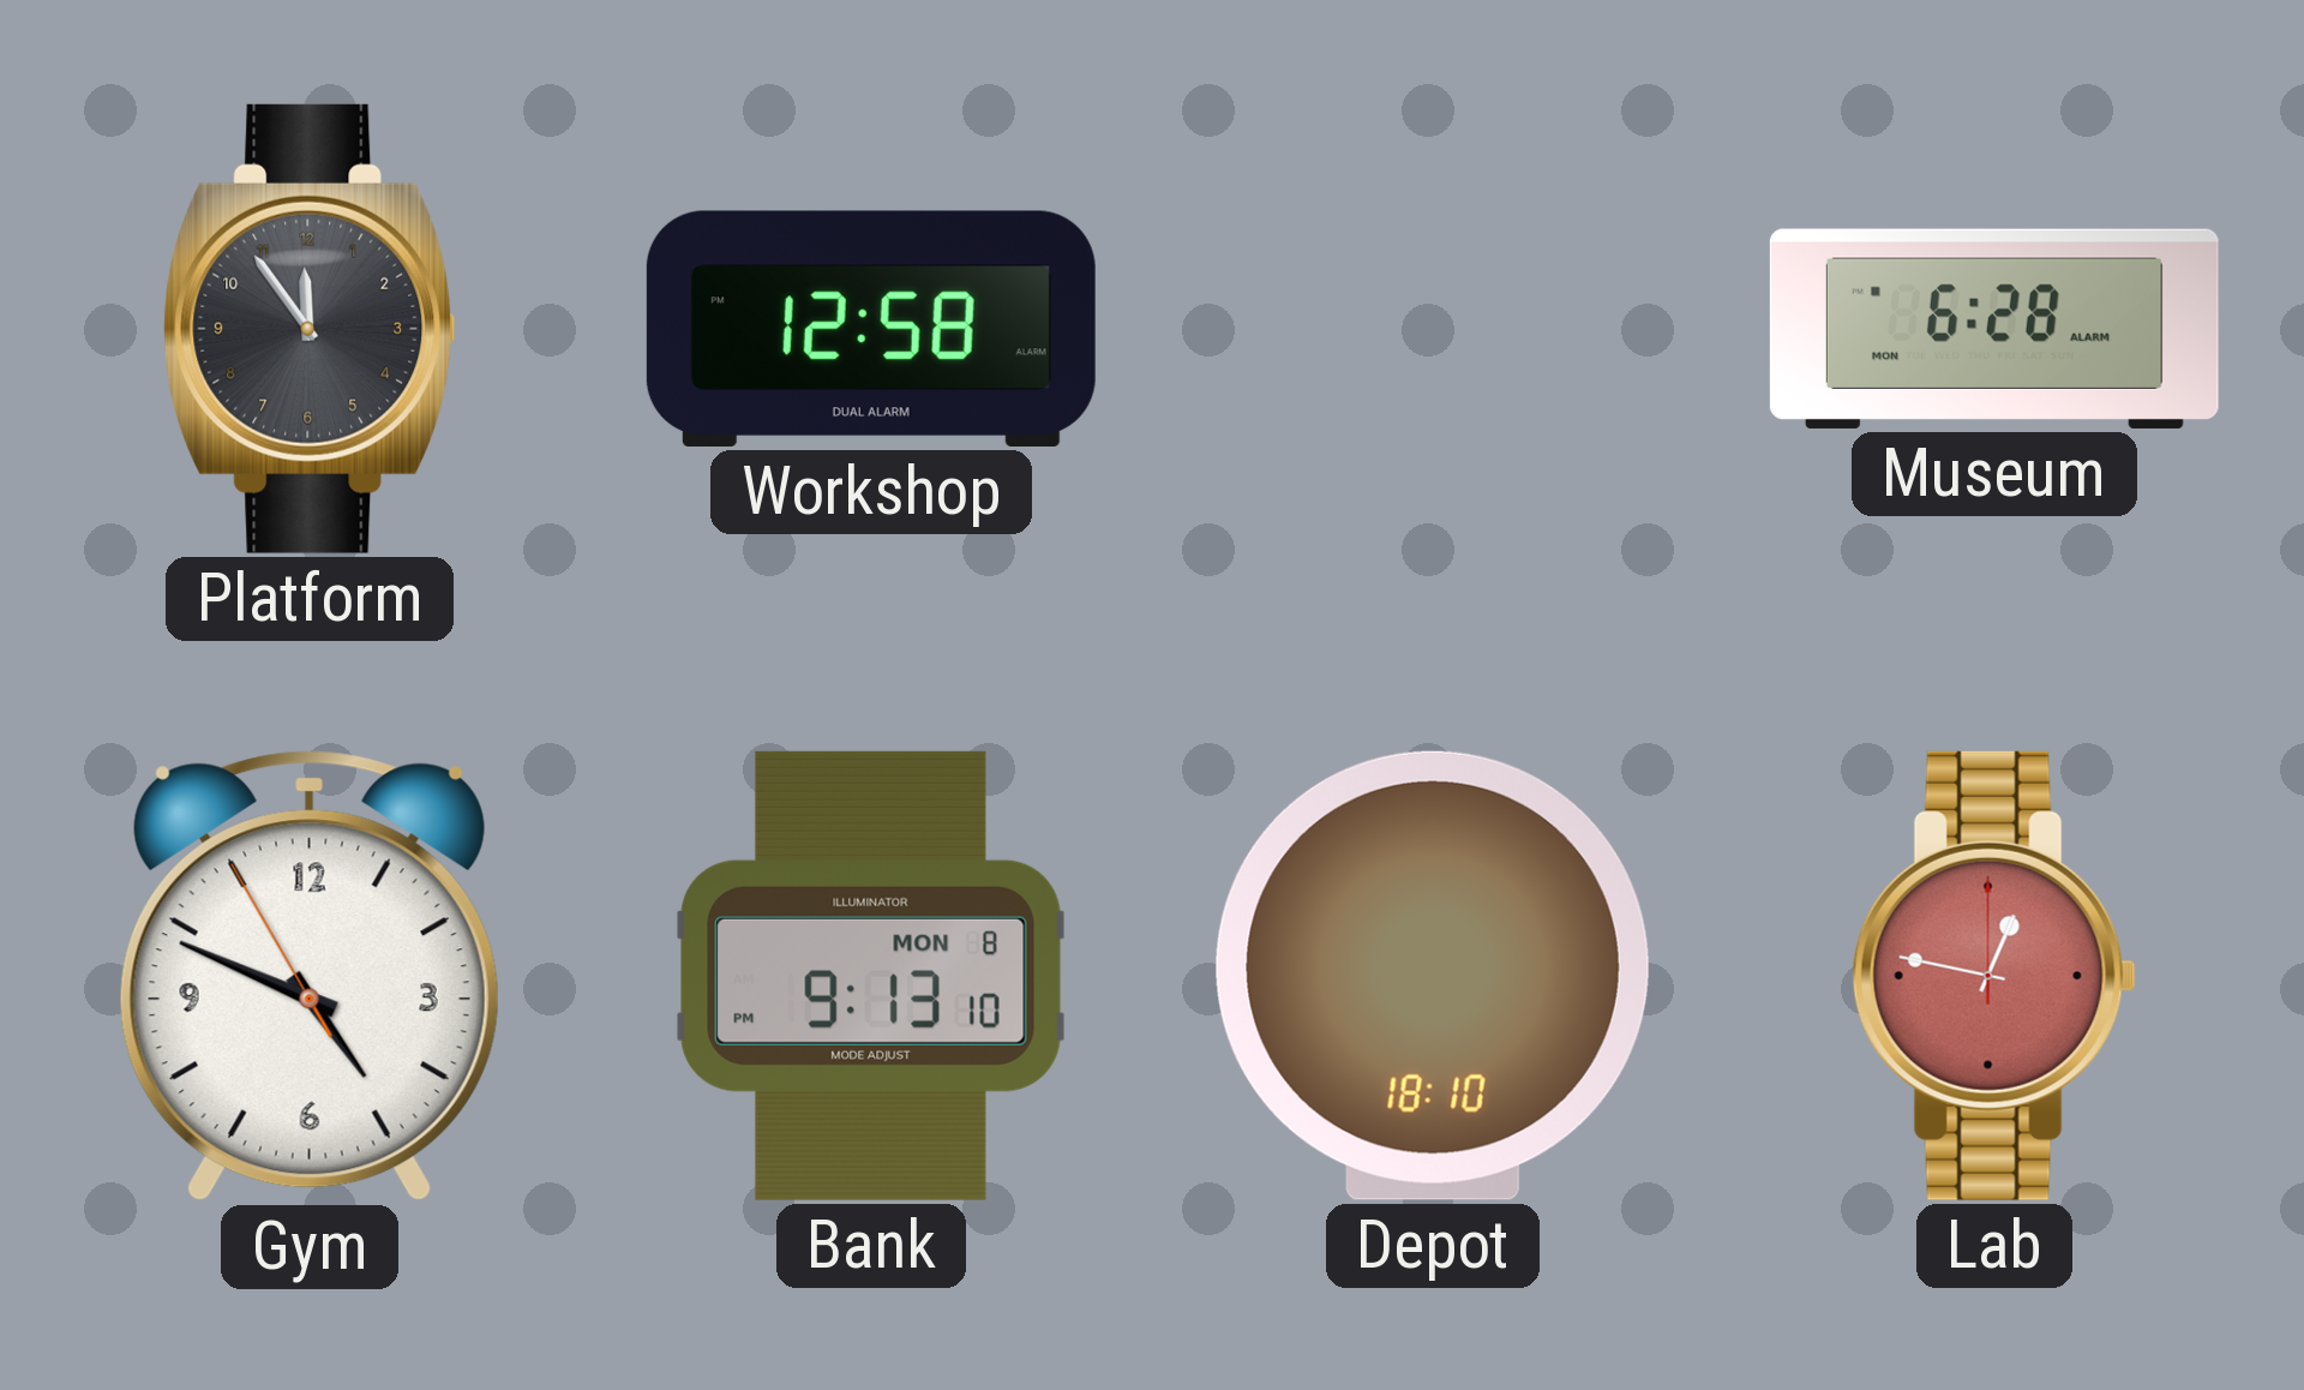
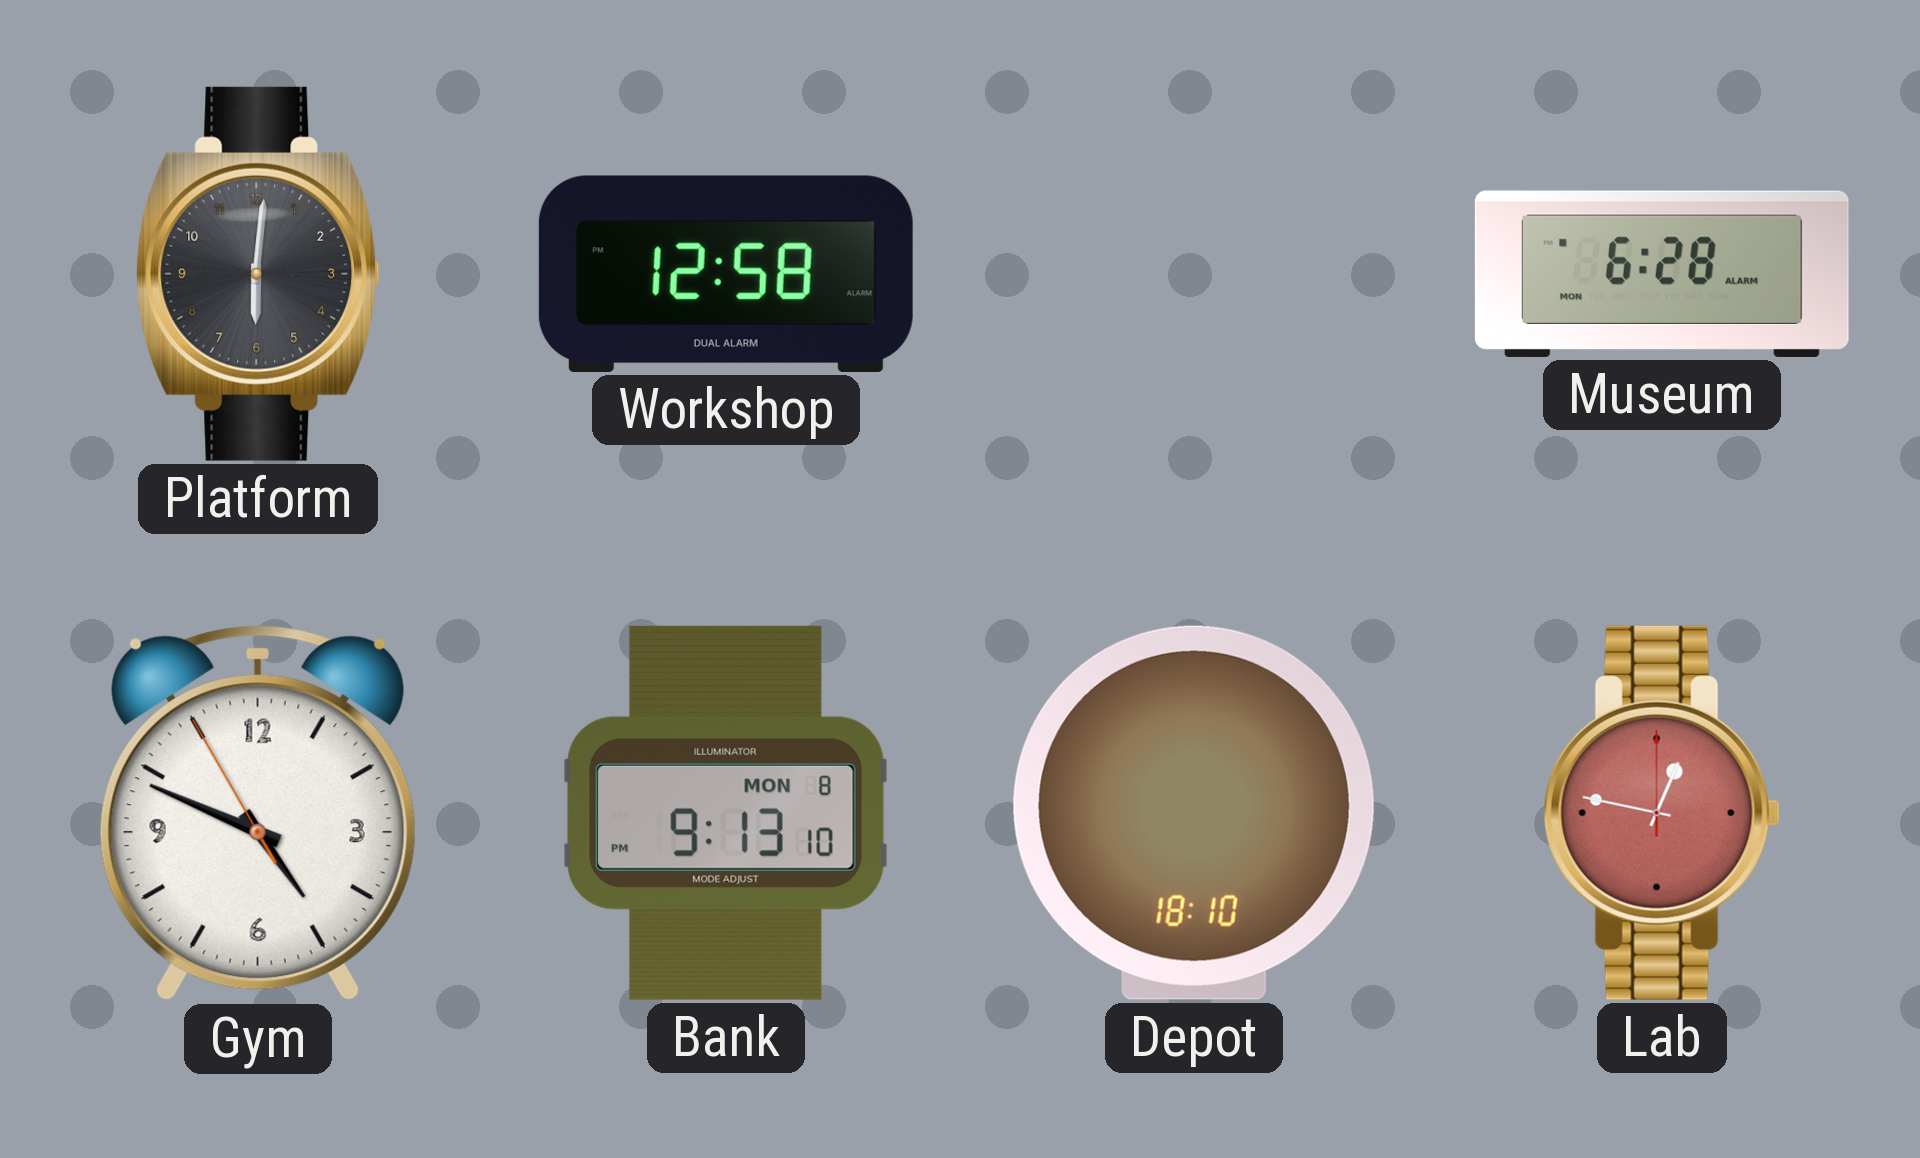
Platform: 11:54 -> 6:01 (258, 274)
